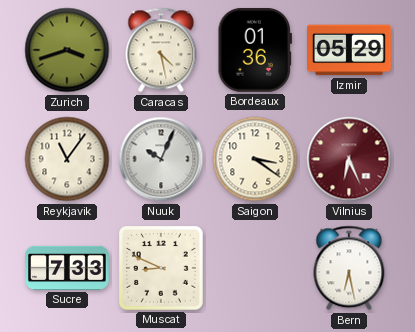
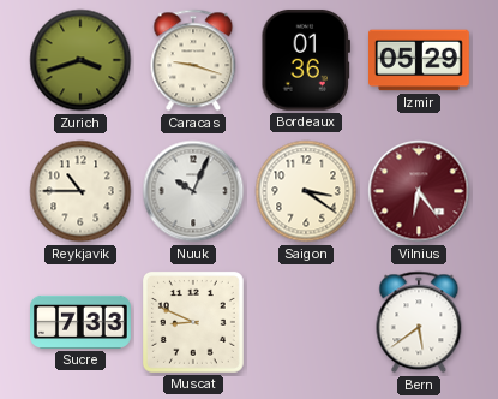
Caracas: 4:28 -> 9:18 (193, 60)
Reykjavik: 11:06 -> 10:45 (80, 191)
Vilnius: 6:26 -> 6:24 (419, 191)
Bern: 6:28 -> 5:39 (419, 322)
